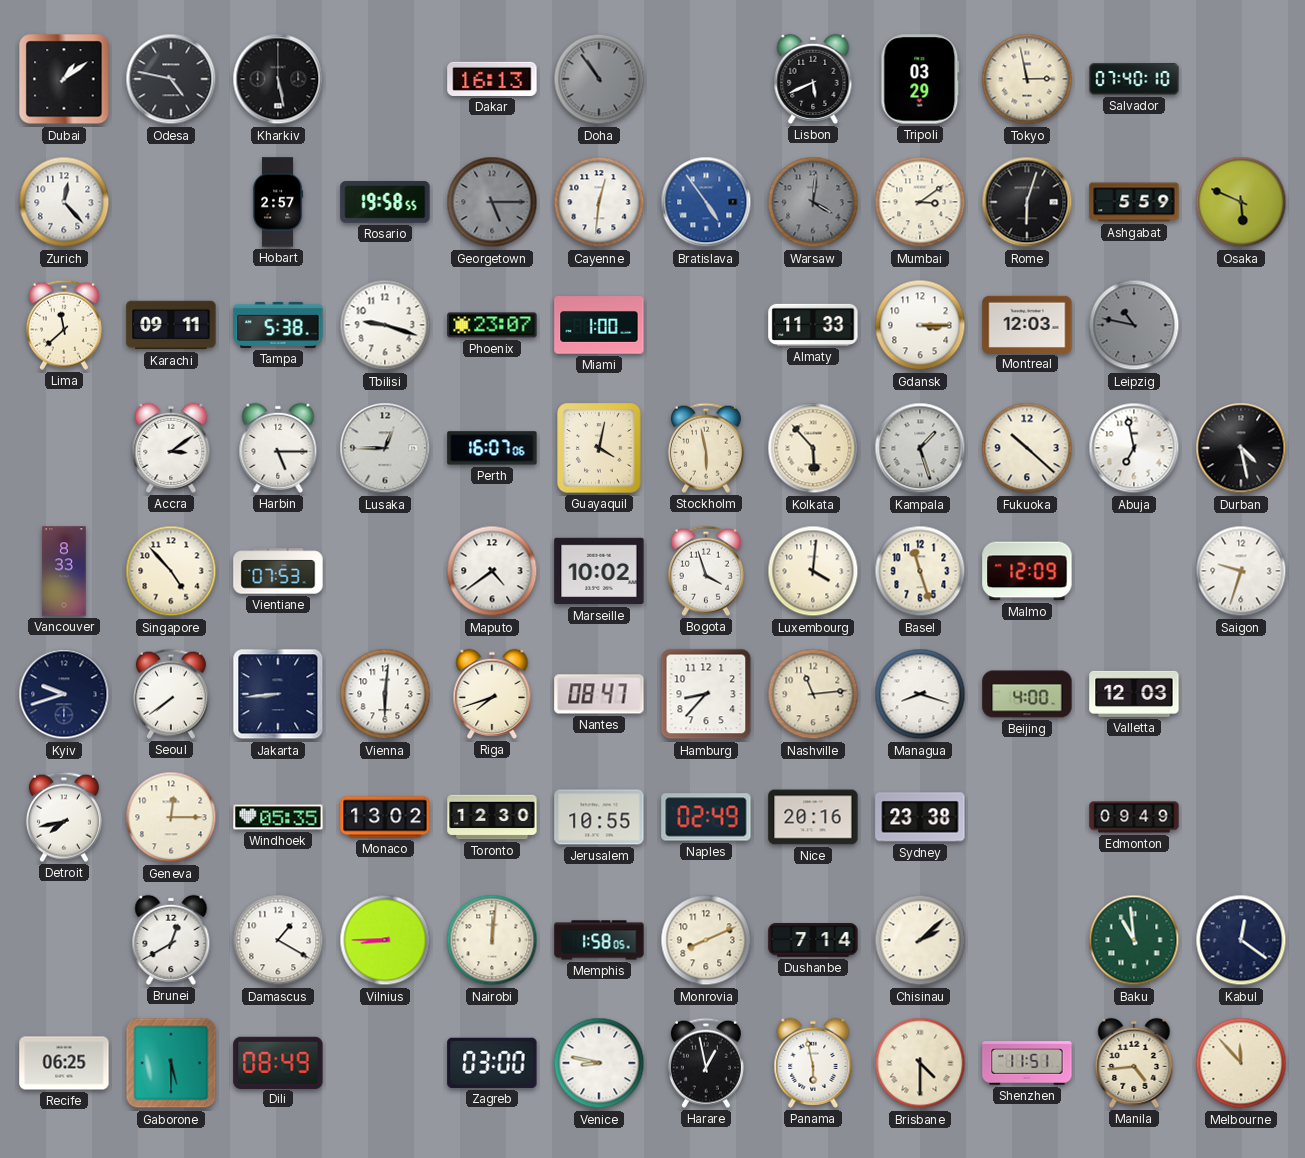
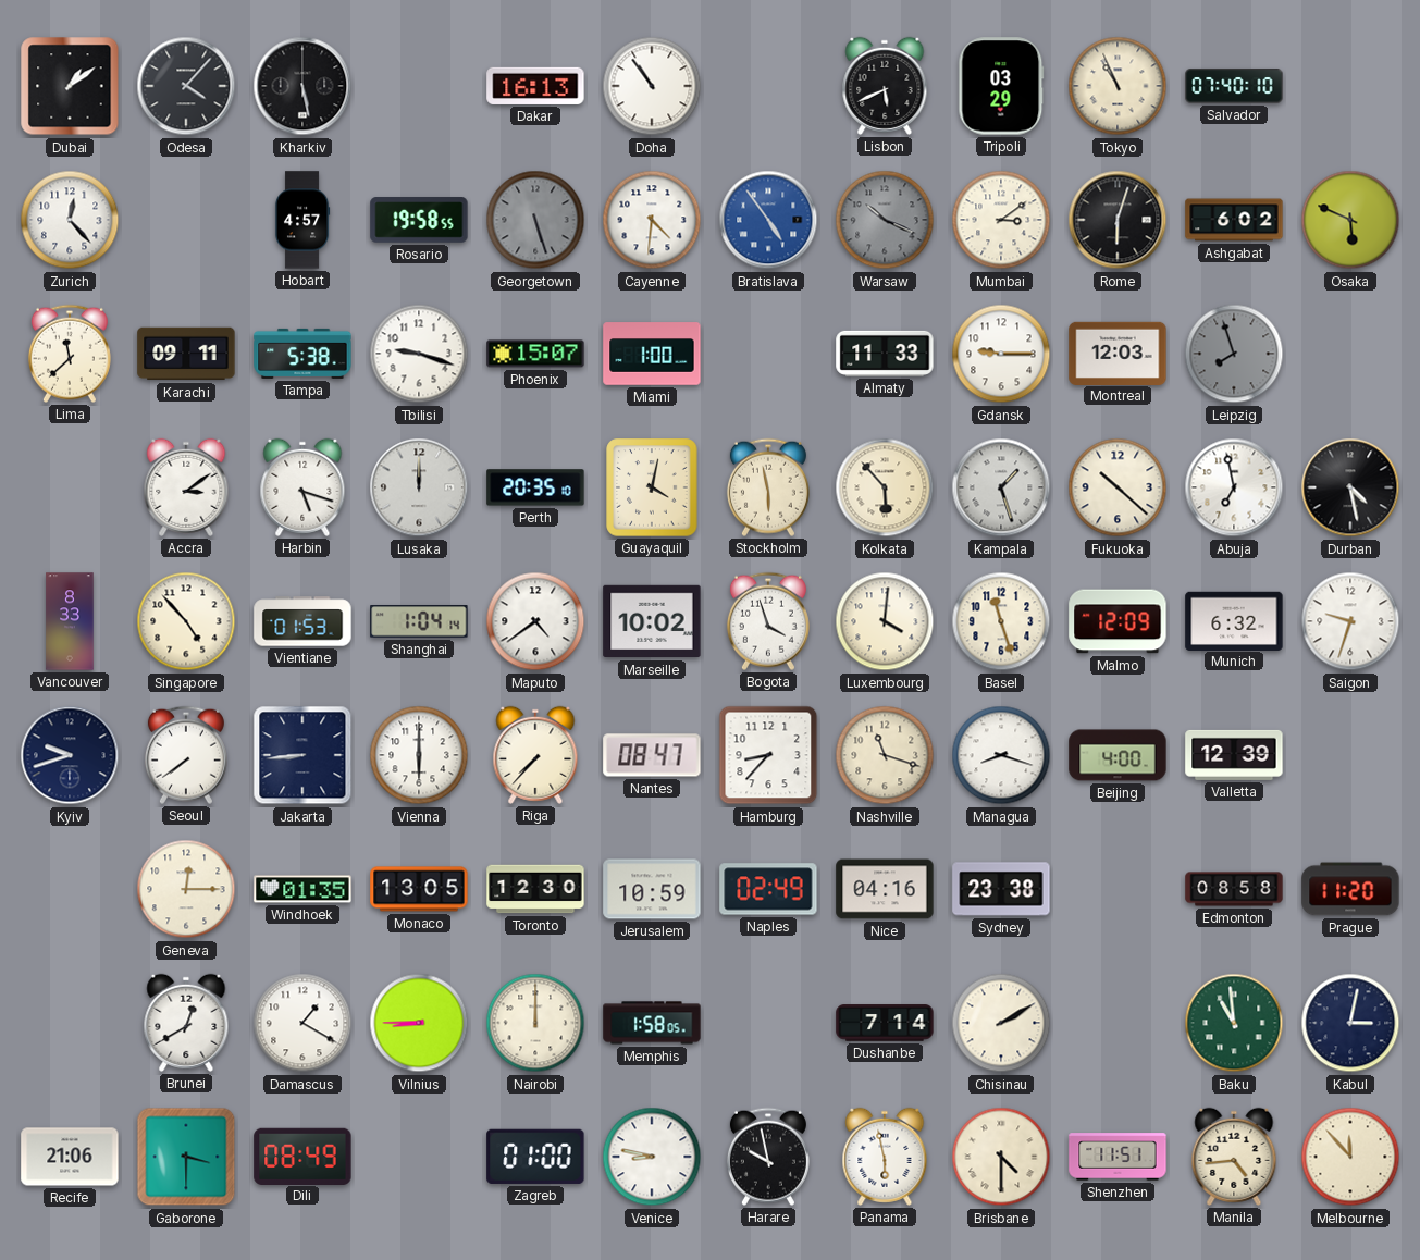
Odesa: 4:47 -> 4:07 (186, 86)
Doha dial: grey -> white (652, 86)
Tokyo: 2:58 -> 10:56 (1118, 86)
Hobart: 2:57 -> 4:57 (302, 220)
Georgetown: 5:15 -> 5:27 (535, 220)
Cayenne: 12:31 -> 4:31 (652, 220)
Warsaw: 4:01 -> 10:19 (885, 220)
Ashgabat: 5:59 -> 6:02 (1234, 220)
Phoenix: 23:07 -> 15:07 (535, 354)
Gdansk: 3:15 -> 9:15 (1001, 354)
Leipzig: 10:47 -> 7:57 (1234, 354)
Harbin: 5:15 -> 5:18 (302, 487)
Lusaka: 12:45 -> 12:00 (419, 487)
Perth: 16:07 -> 20:35 (535, 487)
Vientiane: 07:53 -> 01:53 (302, 621)
Shanghai: none -> 1:04 (419, 621)
Munich: none -> 6:32 (1234, 620)
Vienna: 6:01 -> 6:00 (419, 755)
Riga: 7:42 -> 7:37 (535, 755)
Nashville: 11:14 -> 11:18 (885, 755)
Valletta: 12:03 -> 12:39 (1234, 755)
Detroit: 7:43 -> none (64, 817)
Windhoek: 05:35 -> 01:35 (302, 889)
Monaco: 13:02 -> 13:05 (419, 889)
Jerusalem: 10:55 -> 10:59 (652, 889)
Nice: 20:16 -> 04:16 (885, 889)
Edmonton: 09:49 -> 08:58 (1234, 889)
Prague: none -> 11:20 (1350, 889)
Nairobi: 12:01 -> 12:00 (535, 1023)
Monrovia: 8:11 -> none (706, 940)
Chisinau: 2:08 -> 2:10 (1001, 1023)
Kabul: 12:21 -> 3:02 (1350, 1023)
Recife: 06:25 -> 21:06 (70, 1157)
Gaborone: 5:30 -> 3:30 (186, 1157)
Zagreb: 03:00 -> 01:00 (535, 1157)
Harare: 12:58 -> 9:58 (768, 1157)
